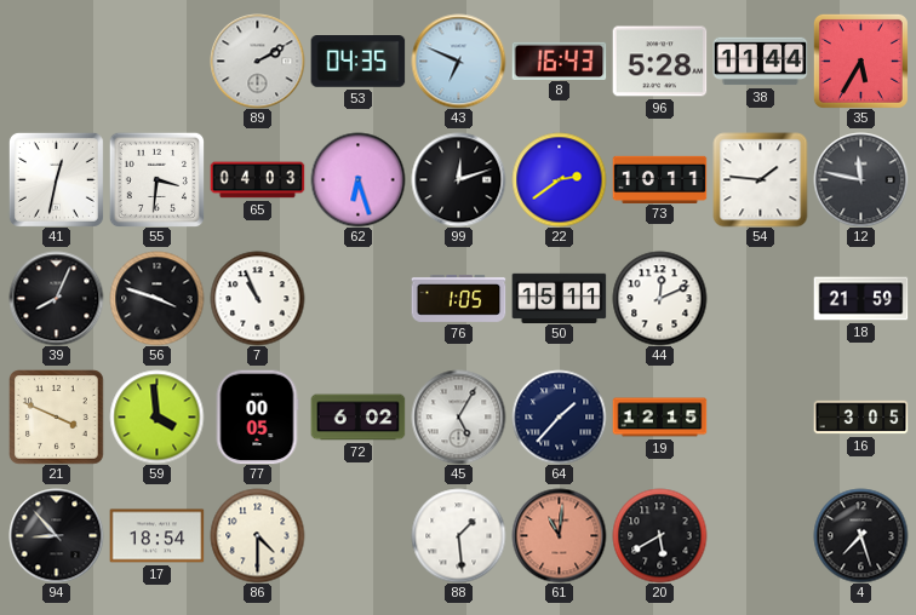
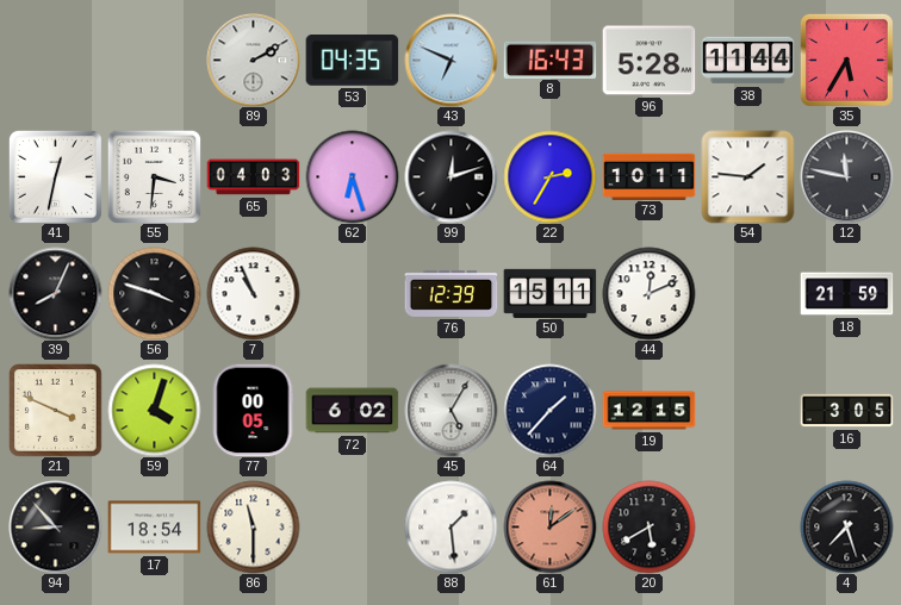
22: 2:39 -> 2:35 (549, 176)
76: 1:05 -> 12:39 (450, 293)
59: 3:59 -> 4:03 (154, 410)
86: 4:30 -> 11:30 (253, 526)
61: 11:01 -> 12:09 (549, 526)
